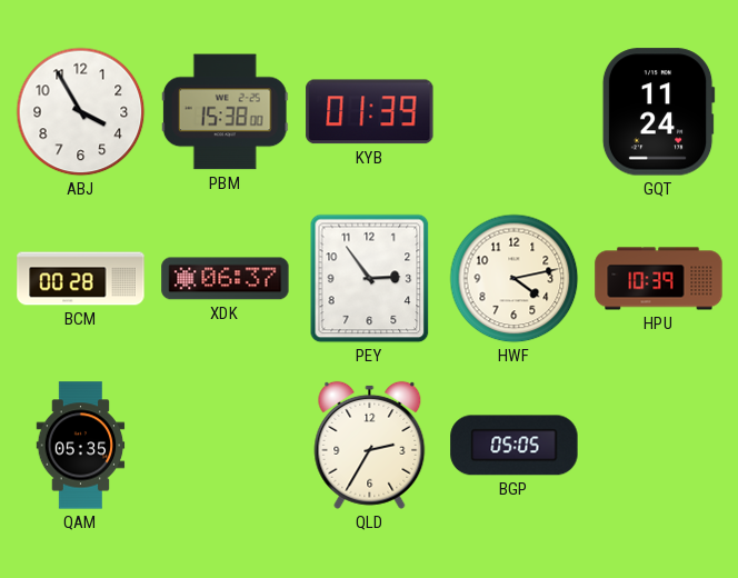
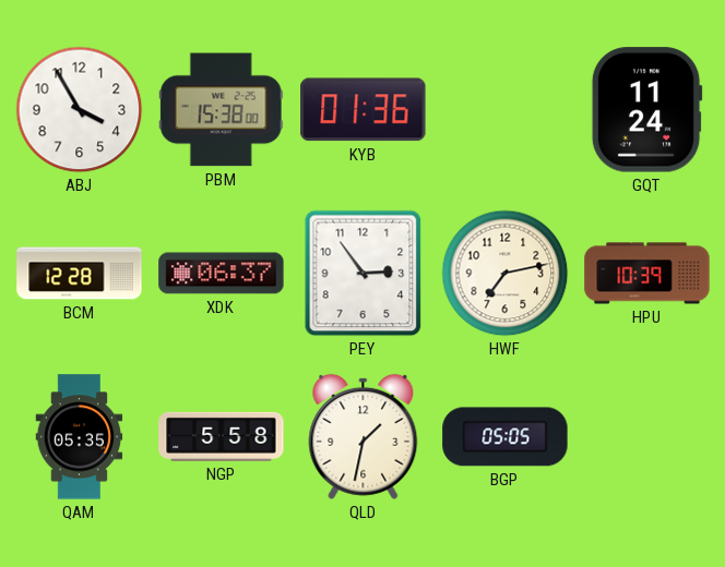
KYB: 01:39 -> 01:36 (364, 110)
BCM: 00:28 -> 12:28 (80, 274)
HWF: 4:13 -> 7:13 (506, 274)
NGP: none -> 5:58 (222, 436)
QLD: 2:35 -> 1:32 (364, 436)
